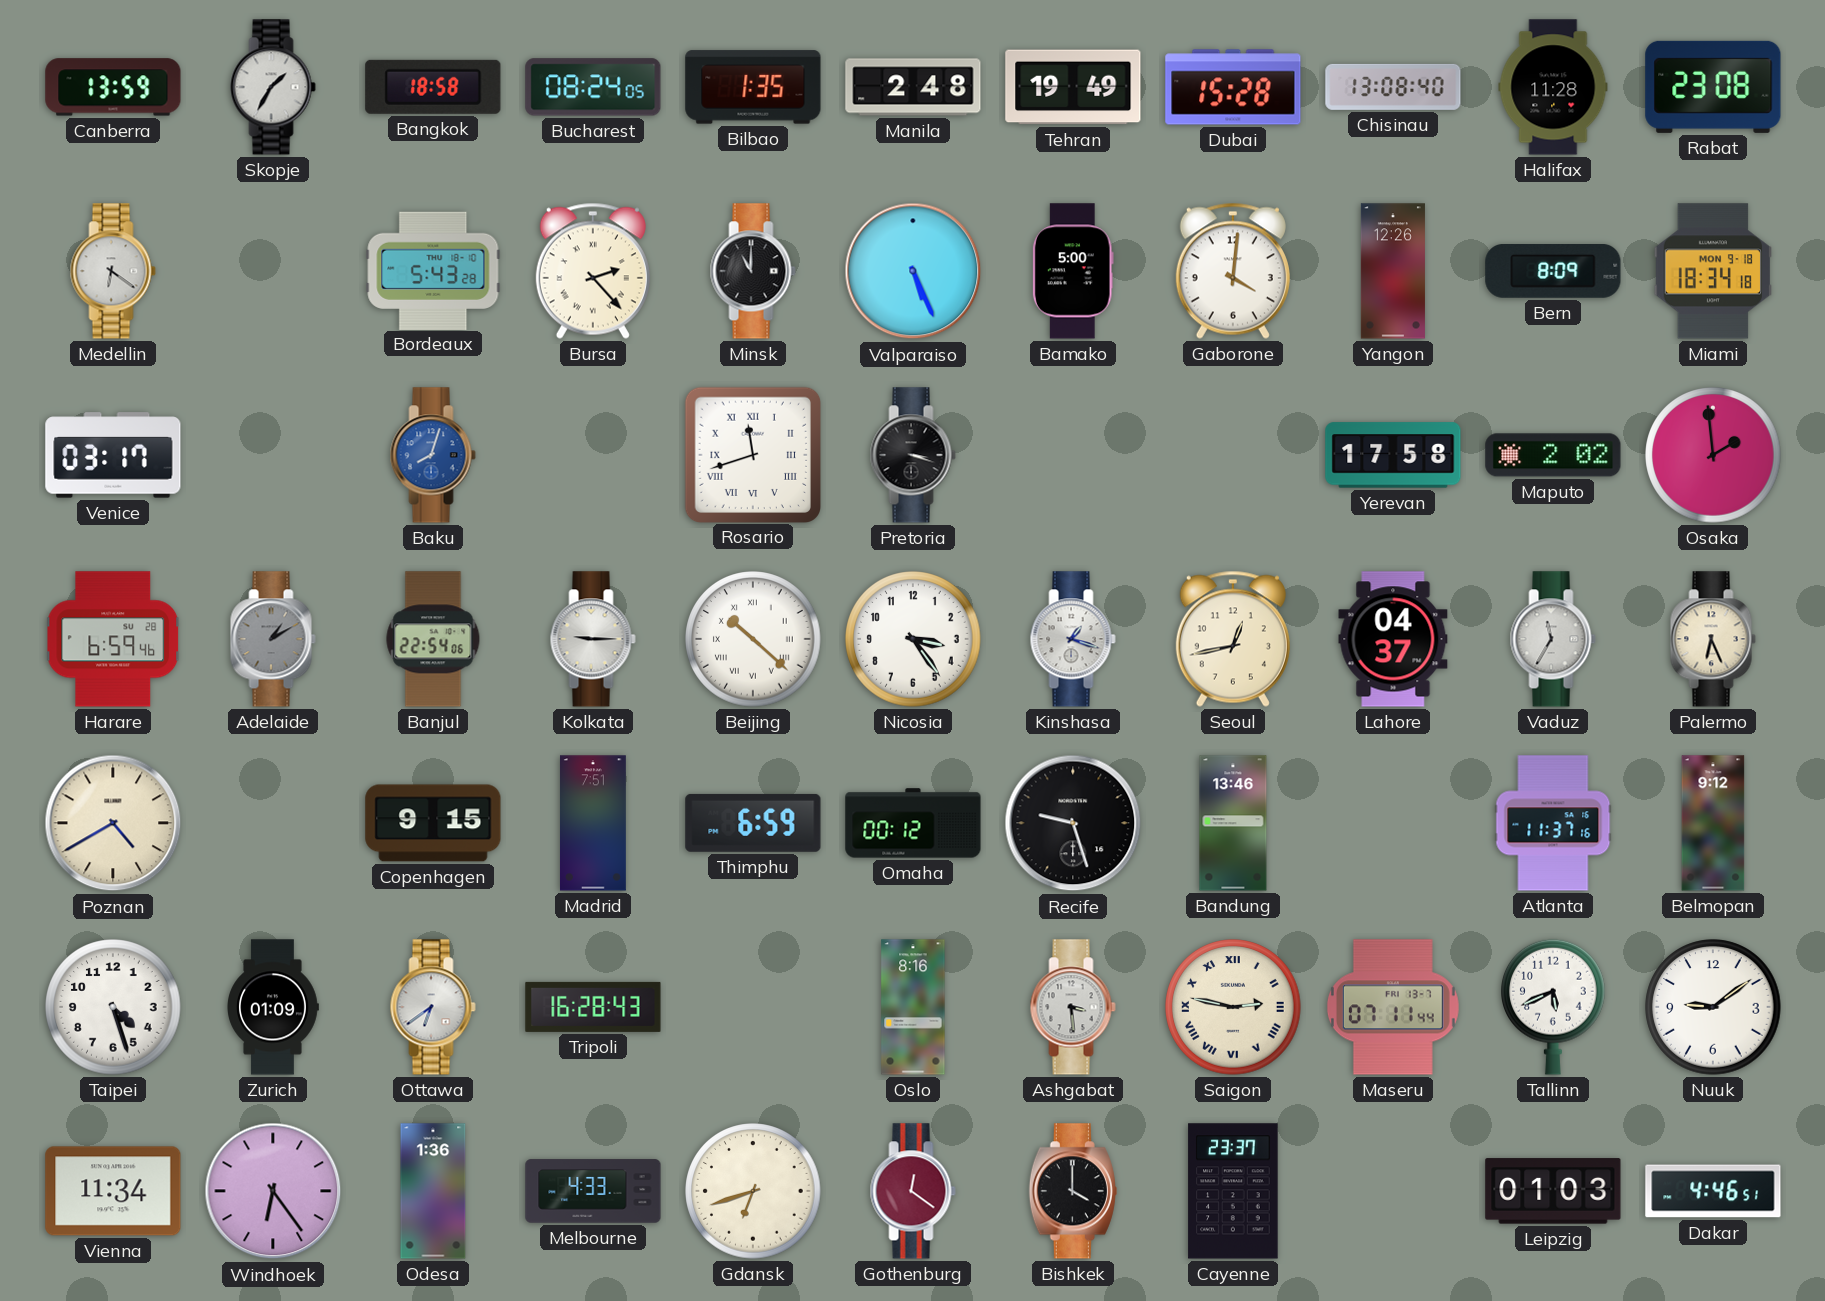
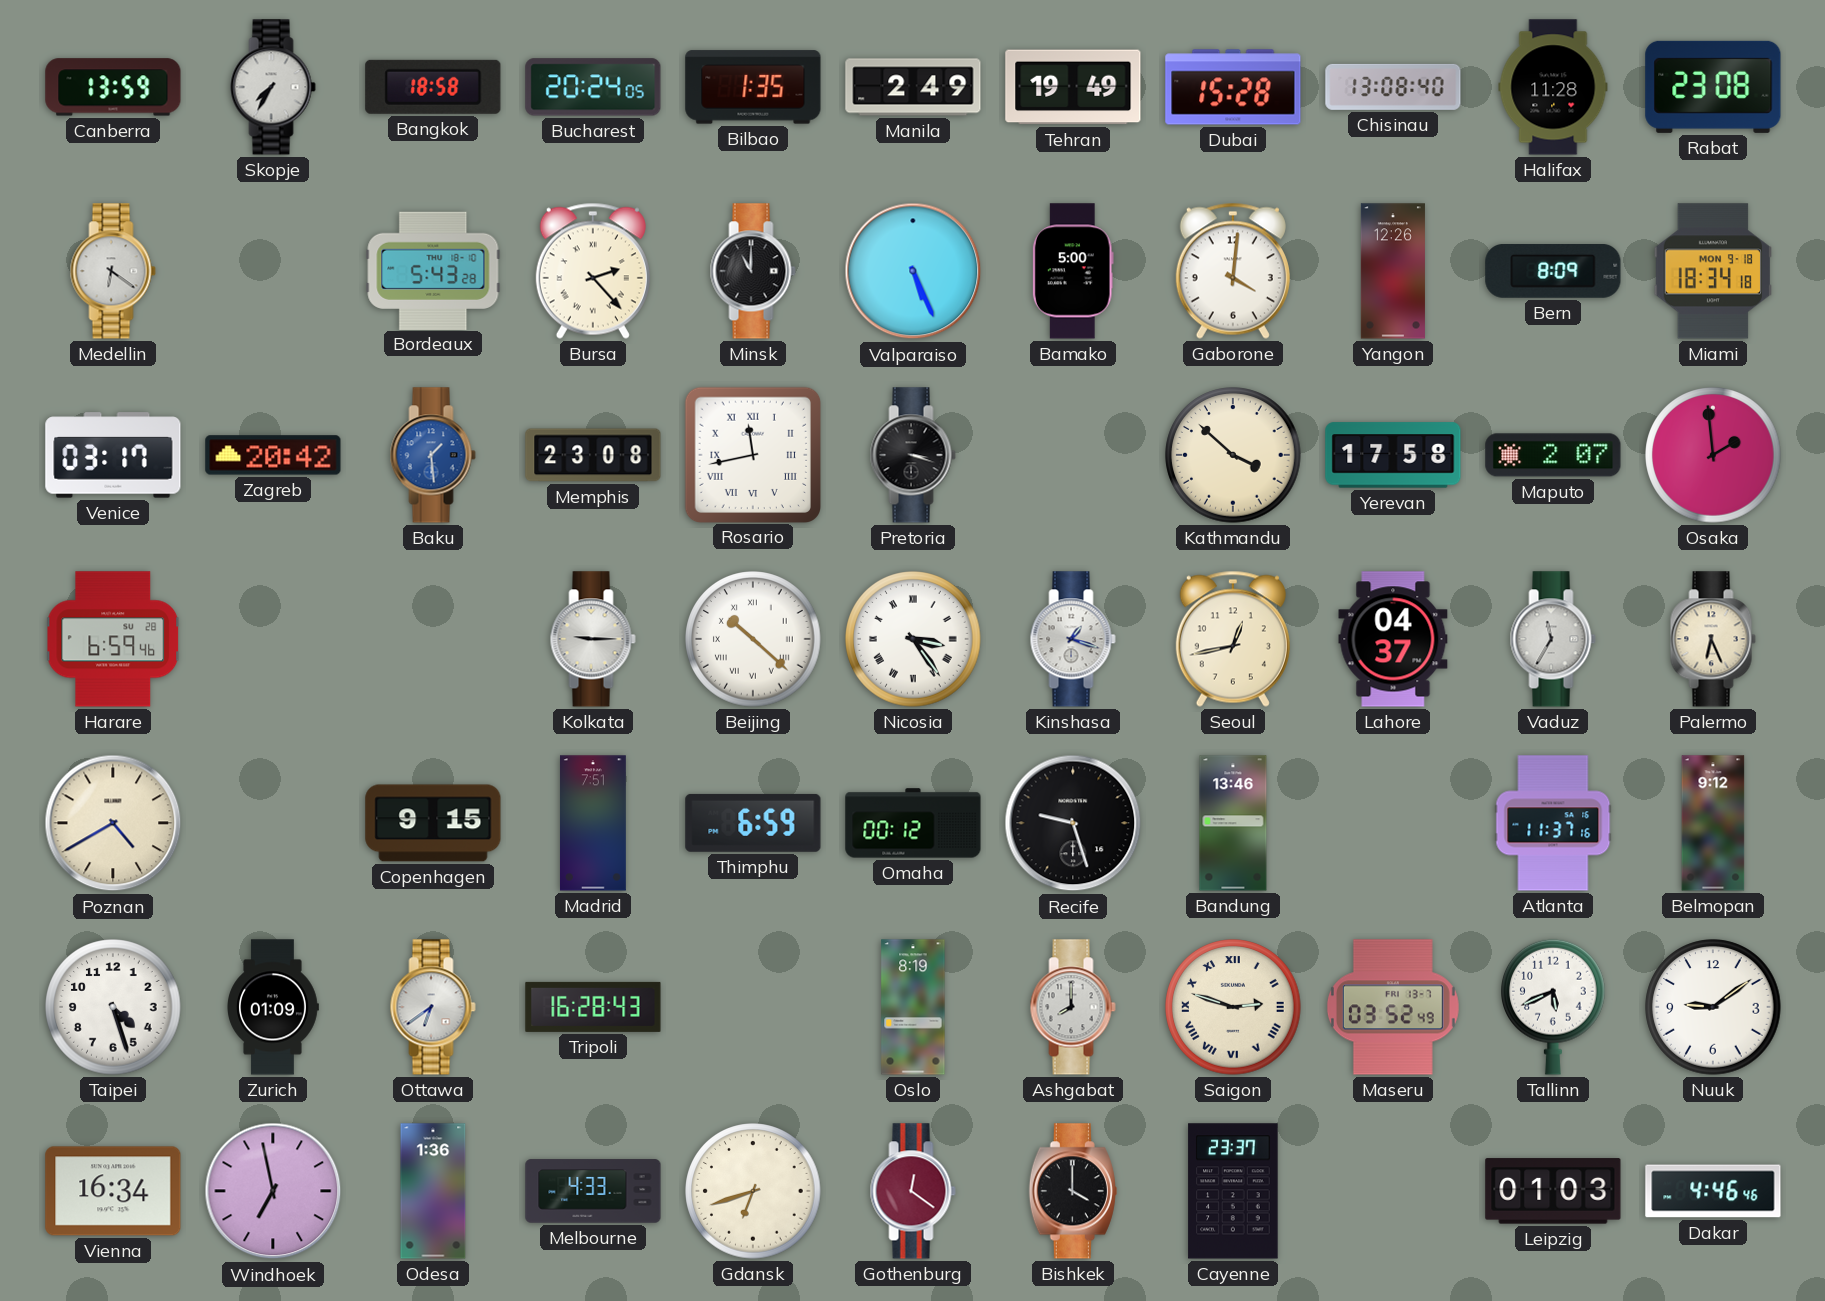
Skopje: 1:35 -> 7:35 (273, 87)
Bucharest: 08:24 -> 20:24 (593, 87)
Manila: 2:48 -> 2:49 (913, 87)
Zagreb: none -> 20:42 (273, 455)
Baku: 8:03 -> 1:29 (433, 455)
Memphis: none -> 23:08 (593, 455)
Rosario: 11:42 -> 11:43 (752, 454)
Kathmandu: none -> 3:52 (1233, 455)
Maputo: 2:02 -> 2:07 (1553, 455)
Adelaide: 1:10 -> none (273, 639)
Banjul: 22:54 -> none (433, 639)
Nicosia numerals: Arabic -> Roman (913, 639)
Oslo: 8:16 -> 8:19 (913, 1007)
Ashgabat: 3:29 -> 8:00 (1073, 1007)
Saigon: 2:47 -> 2:48 (1233, 1007)
Maseru: 07:11 -> 03:52 (1393, 1007)
Vienna: 11:34 -> 16:34 (113, 1191)
Windhoek: 6:24 -> 6:58 (273, 1191)
Dakar: 4:46:51 -> 4:46:46 (1713, 1191)
